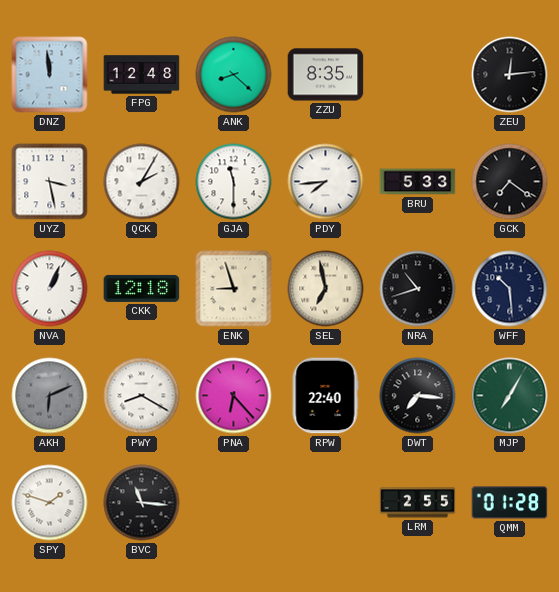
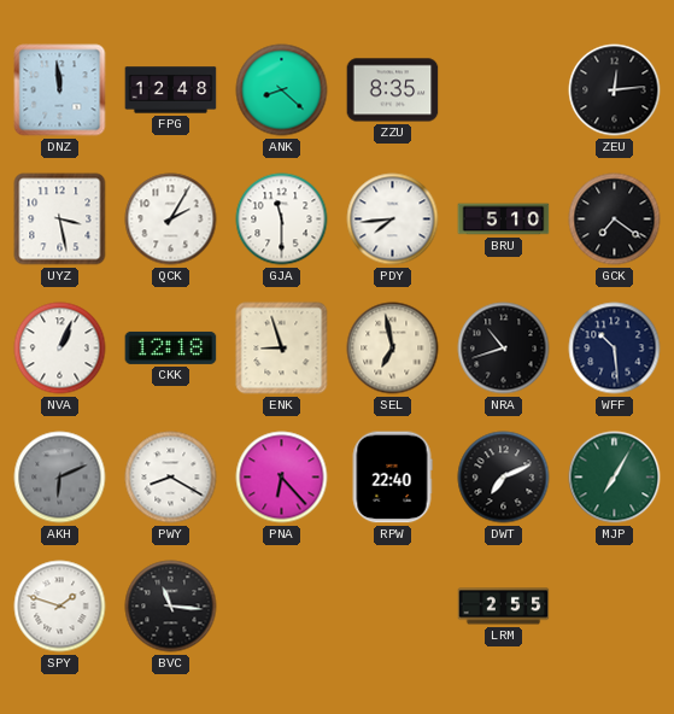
BRU: 5:33 -> 5:10 (504, 220)
DWT: 7:16 -> 7:11 (504, 478)
QMM: 01:28 -> none (510, 503)
